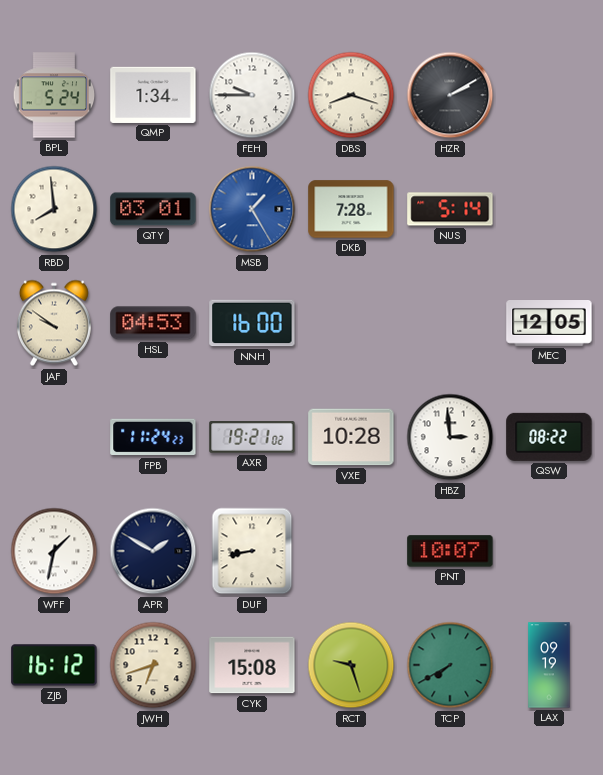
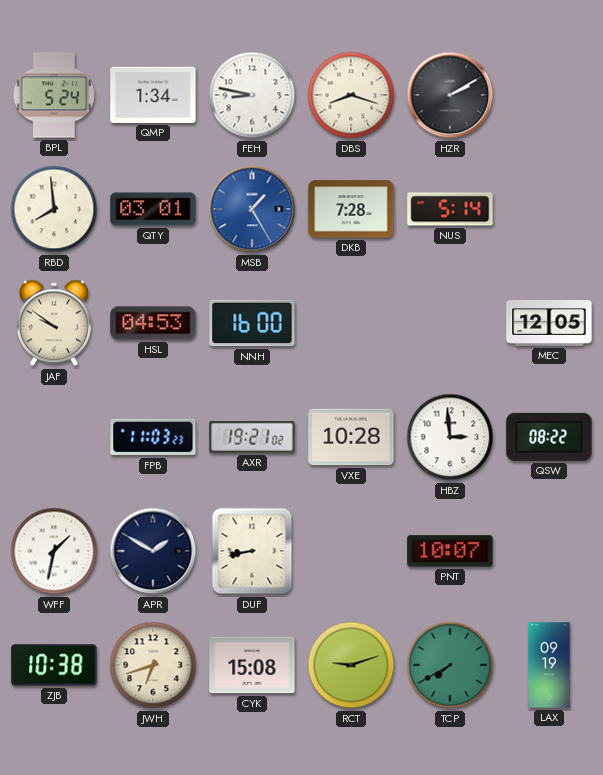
FEH: 9:45 -> 8:47 (252, 95)
FPB: 11:24 -> 11:03 (153, 437)
ZJB: 16:12 -> 10:38 (54, 665)
RCT: 9:27 -> 9:12 (351, 665)
